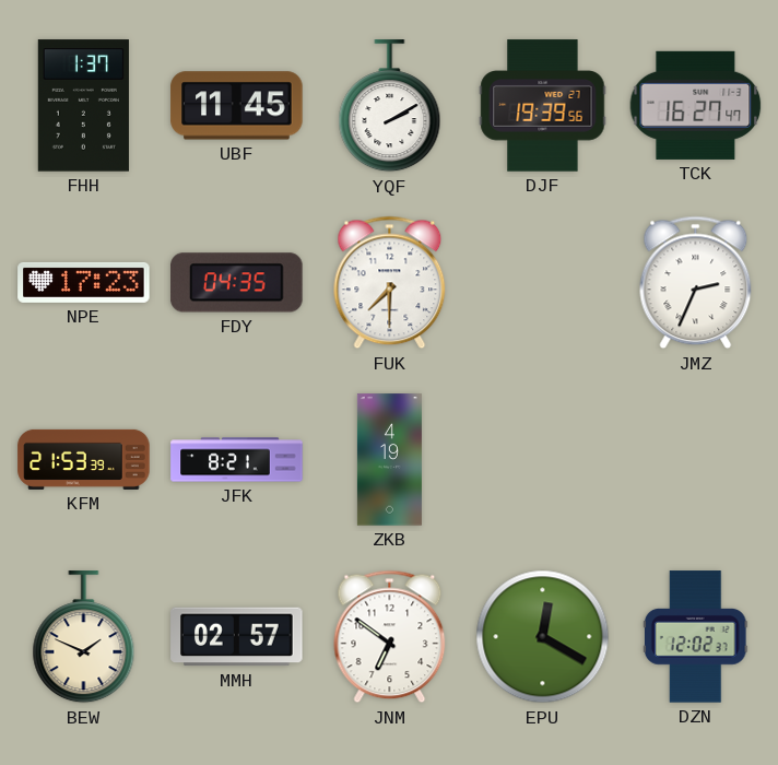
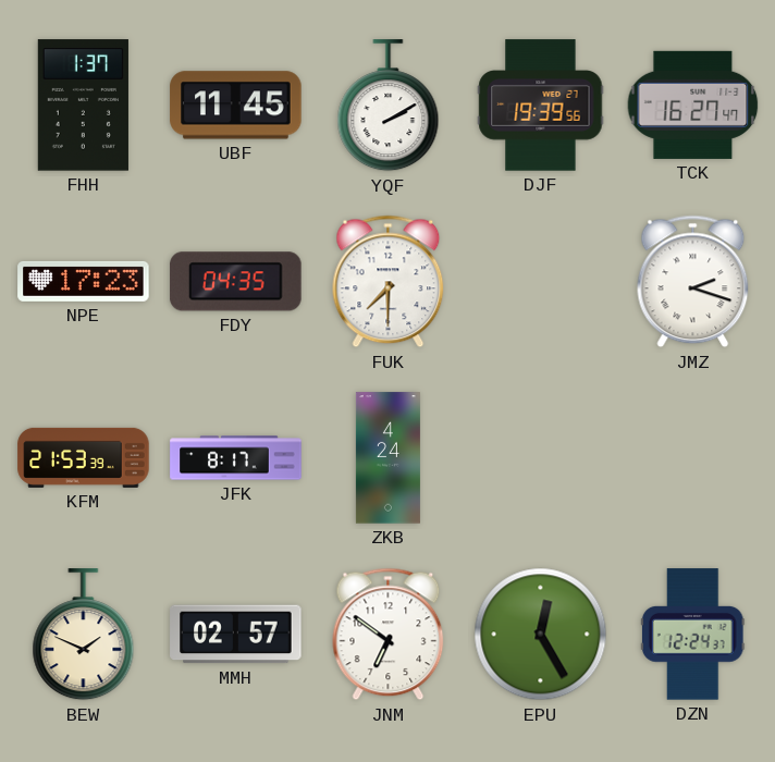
JMZ: 2:34 -> 2:18 (693, 282)
JFK: 8:21 -> 8:17 (236, 458)
ZKB: 4:19 -> 4:24 (387, 458)
EPU: 12:20 -> 12:25 (541, 635)
DZN: 12:02 -> 12:24 (692, 635)
